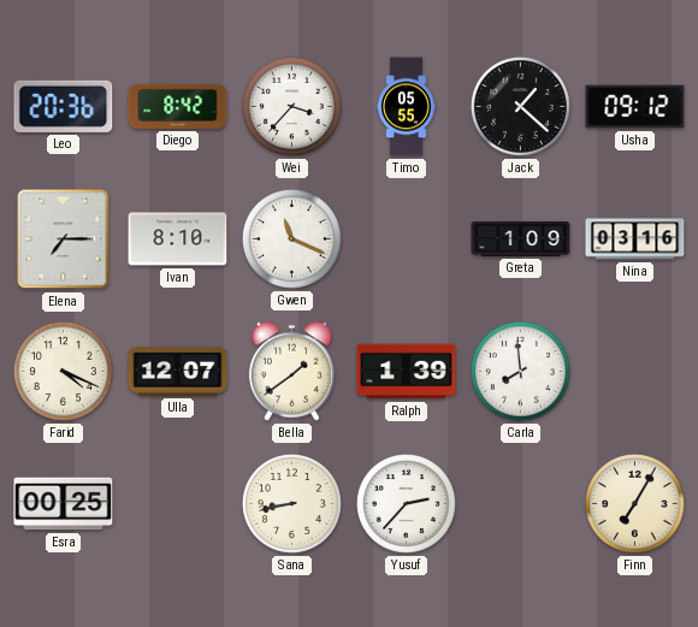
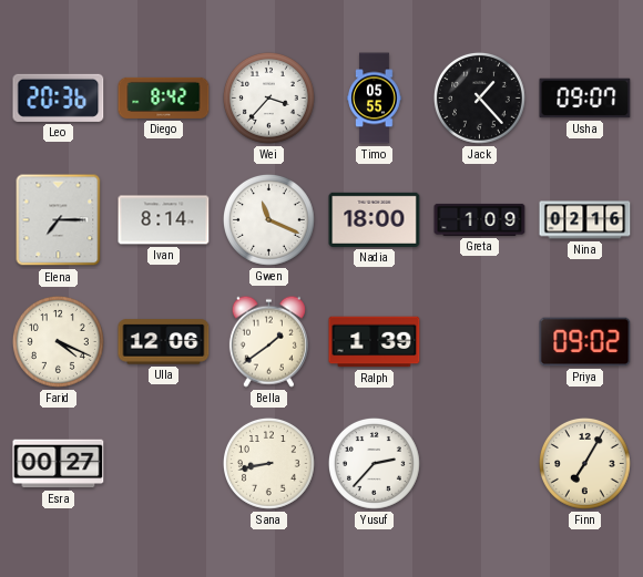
Jack: 1:22 -> 1:23 (480, 99)
Usha: 09:12 -> 09:07 (585, 99)
Ivan: 8:10 -> 8:14 (164, 220)
Nadia: none -> 18:00 (375, 219)
Nina: 03:16 -> 02:16 (585, 220)
Ulla: 12:07 -> 12:06 (164, 342)
Carla: 7:59 -> none (521, 372)
Priya: none -> 09:02 (585, 342)
Esra: 00:25 -> 00:27 (59, 464)
